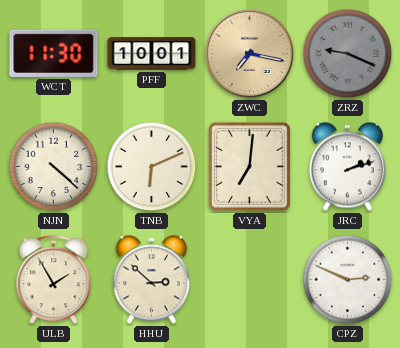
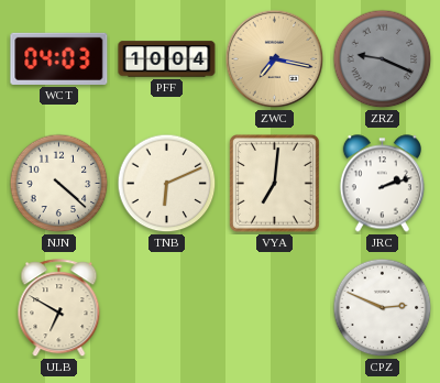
WCT: 11:30 -> 04:03 (59, 58)
PFF: 10:01 -> 10:04 (167, 59)
ULB: 1:55 -> 6:50 (59, 308)
HHU: 2:52 -> none (151, 280)
